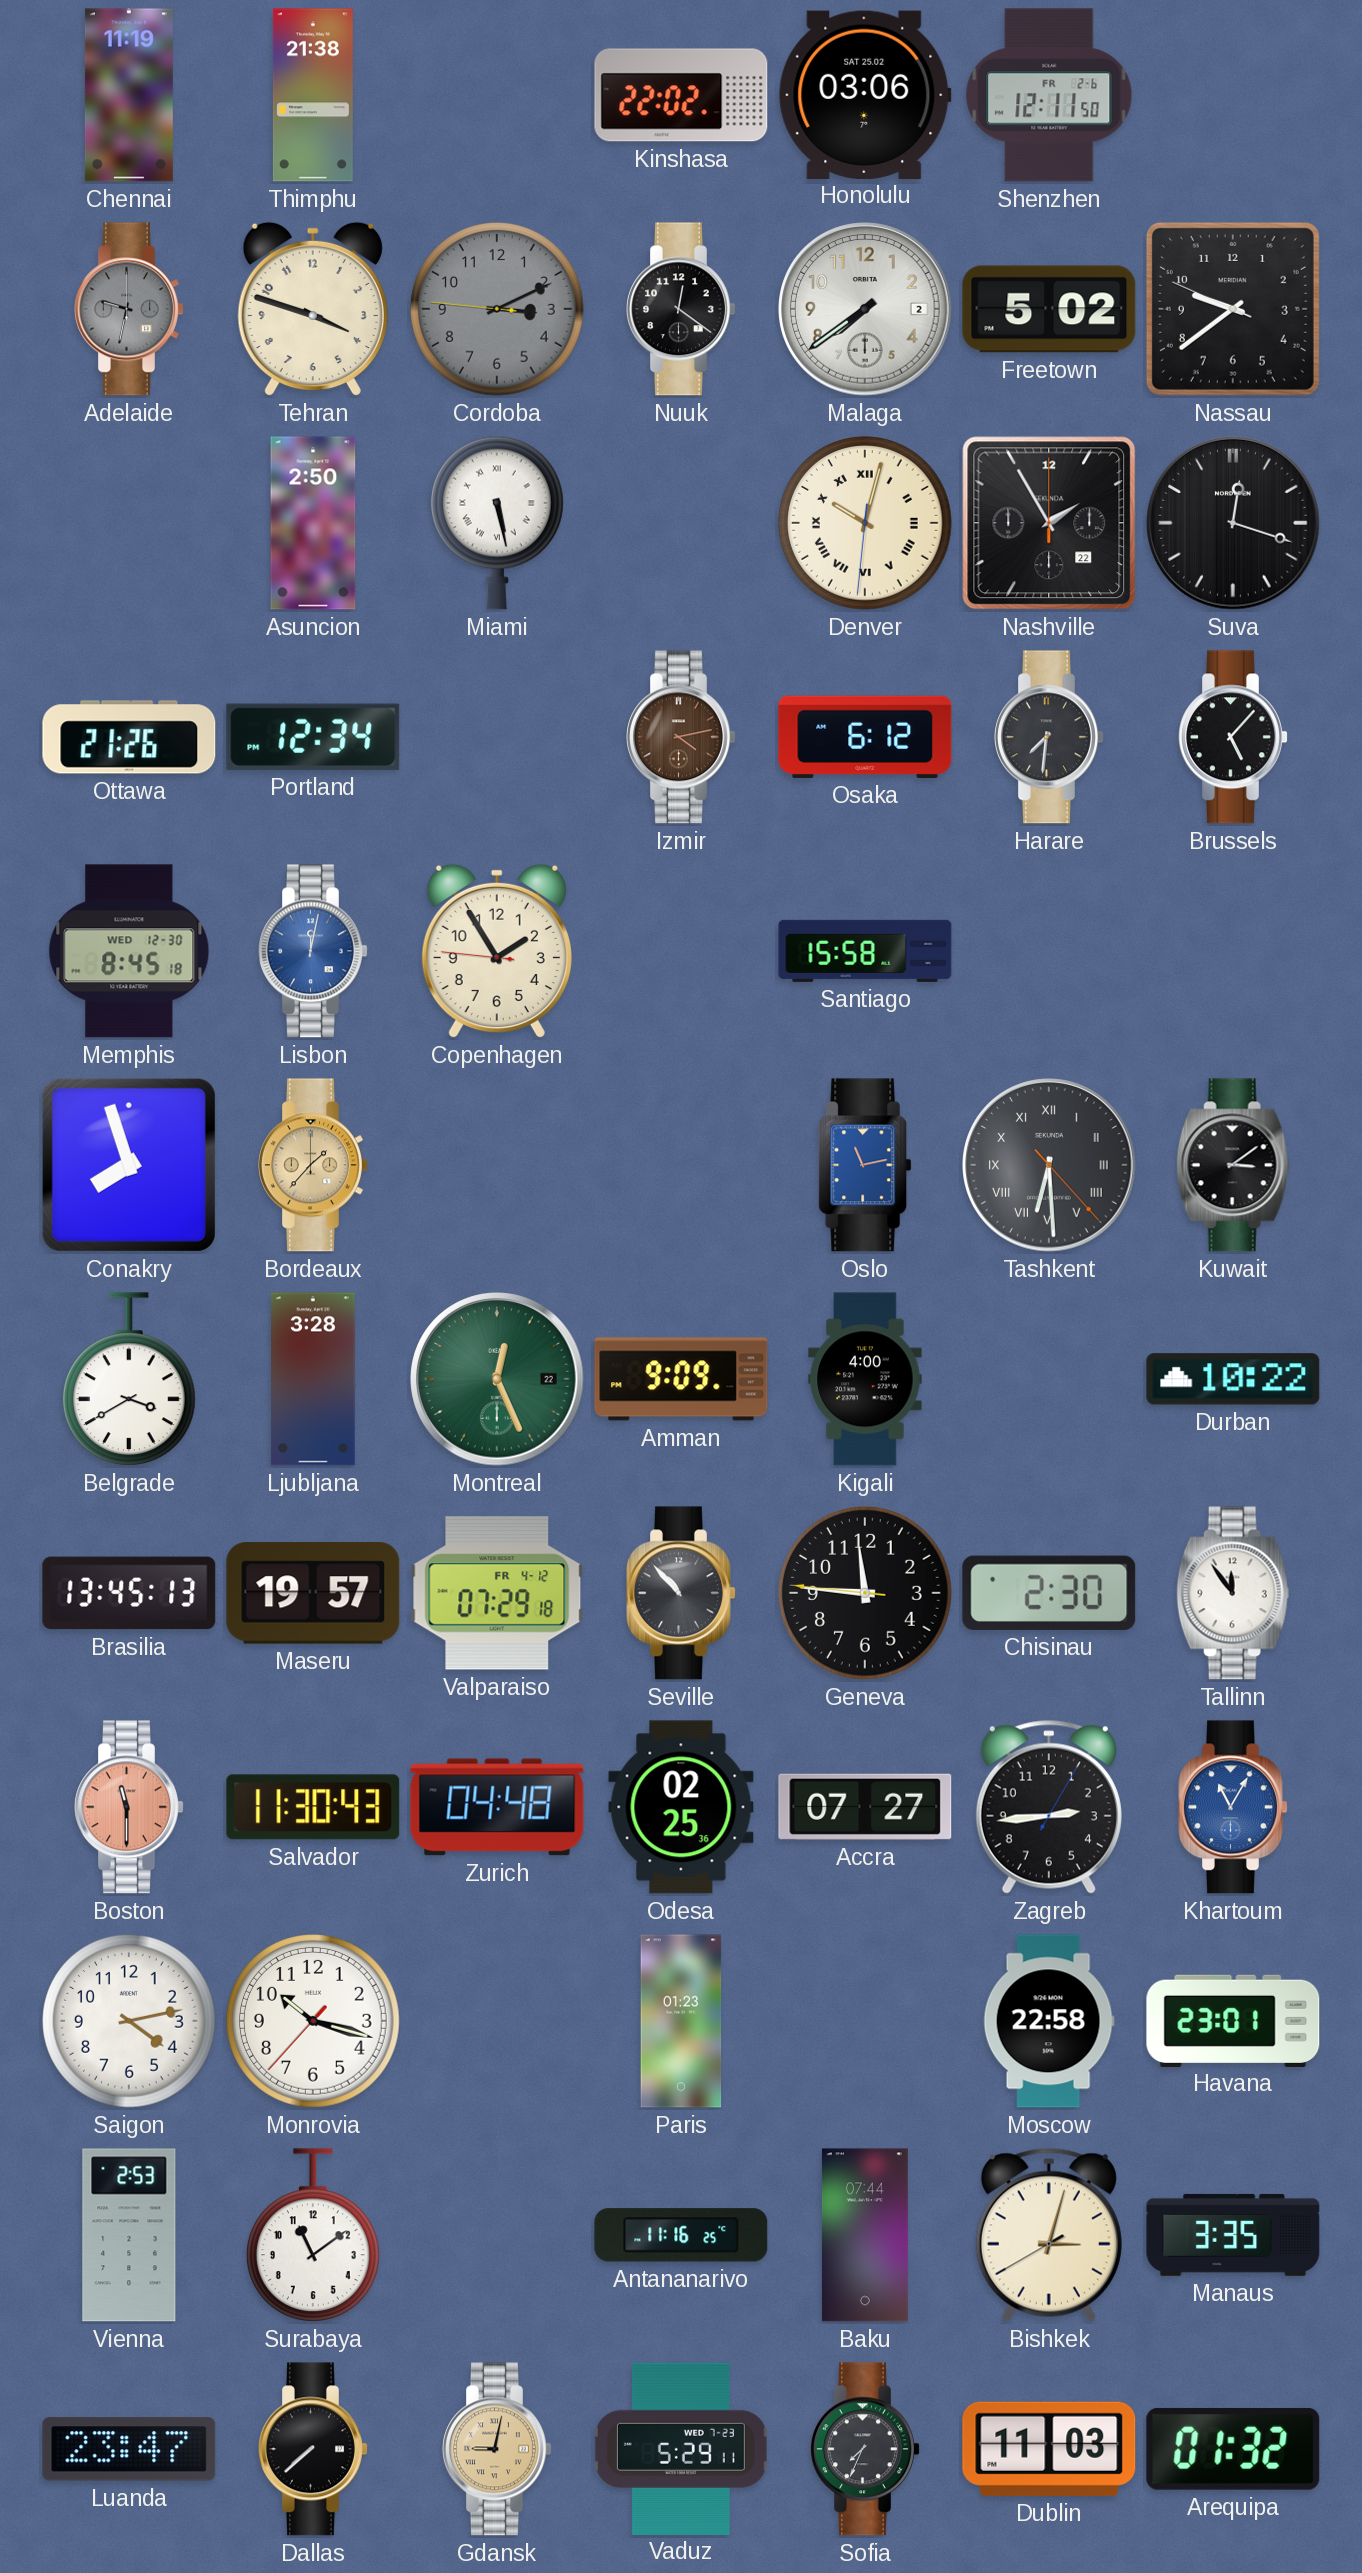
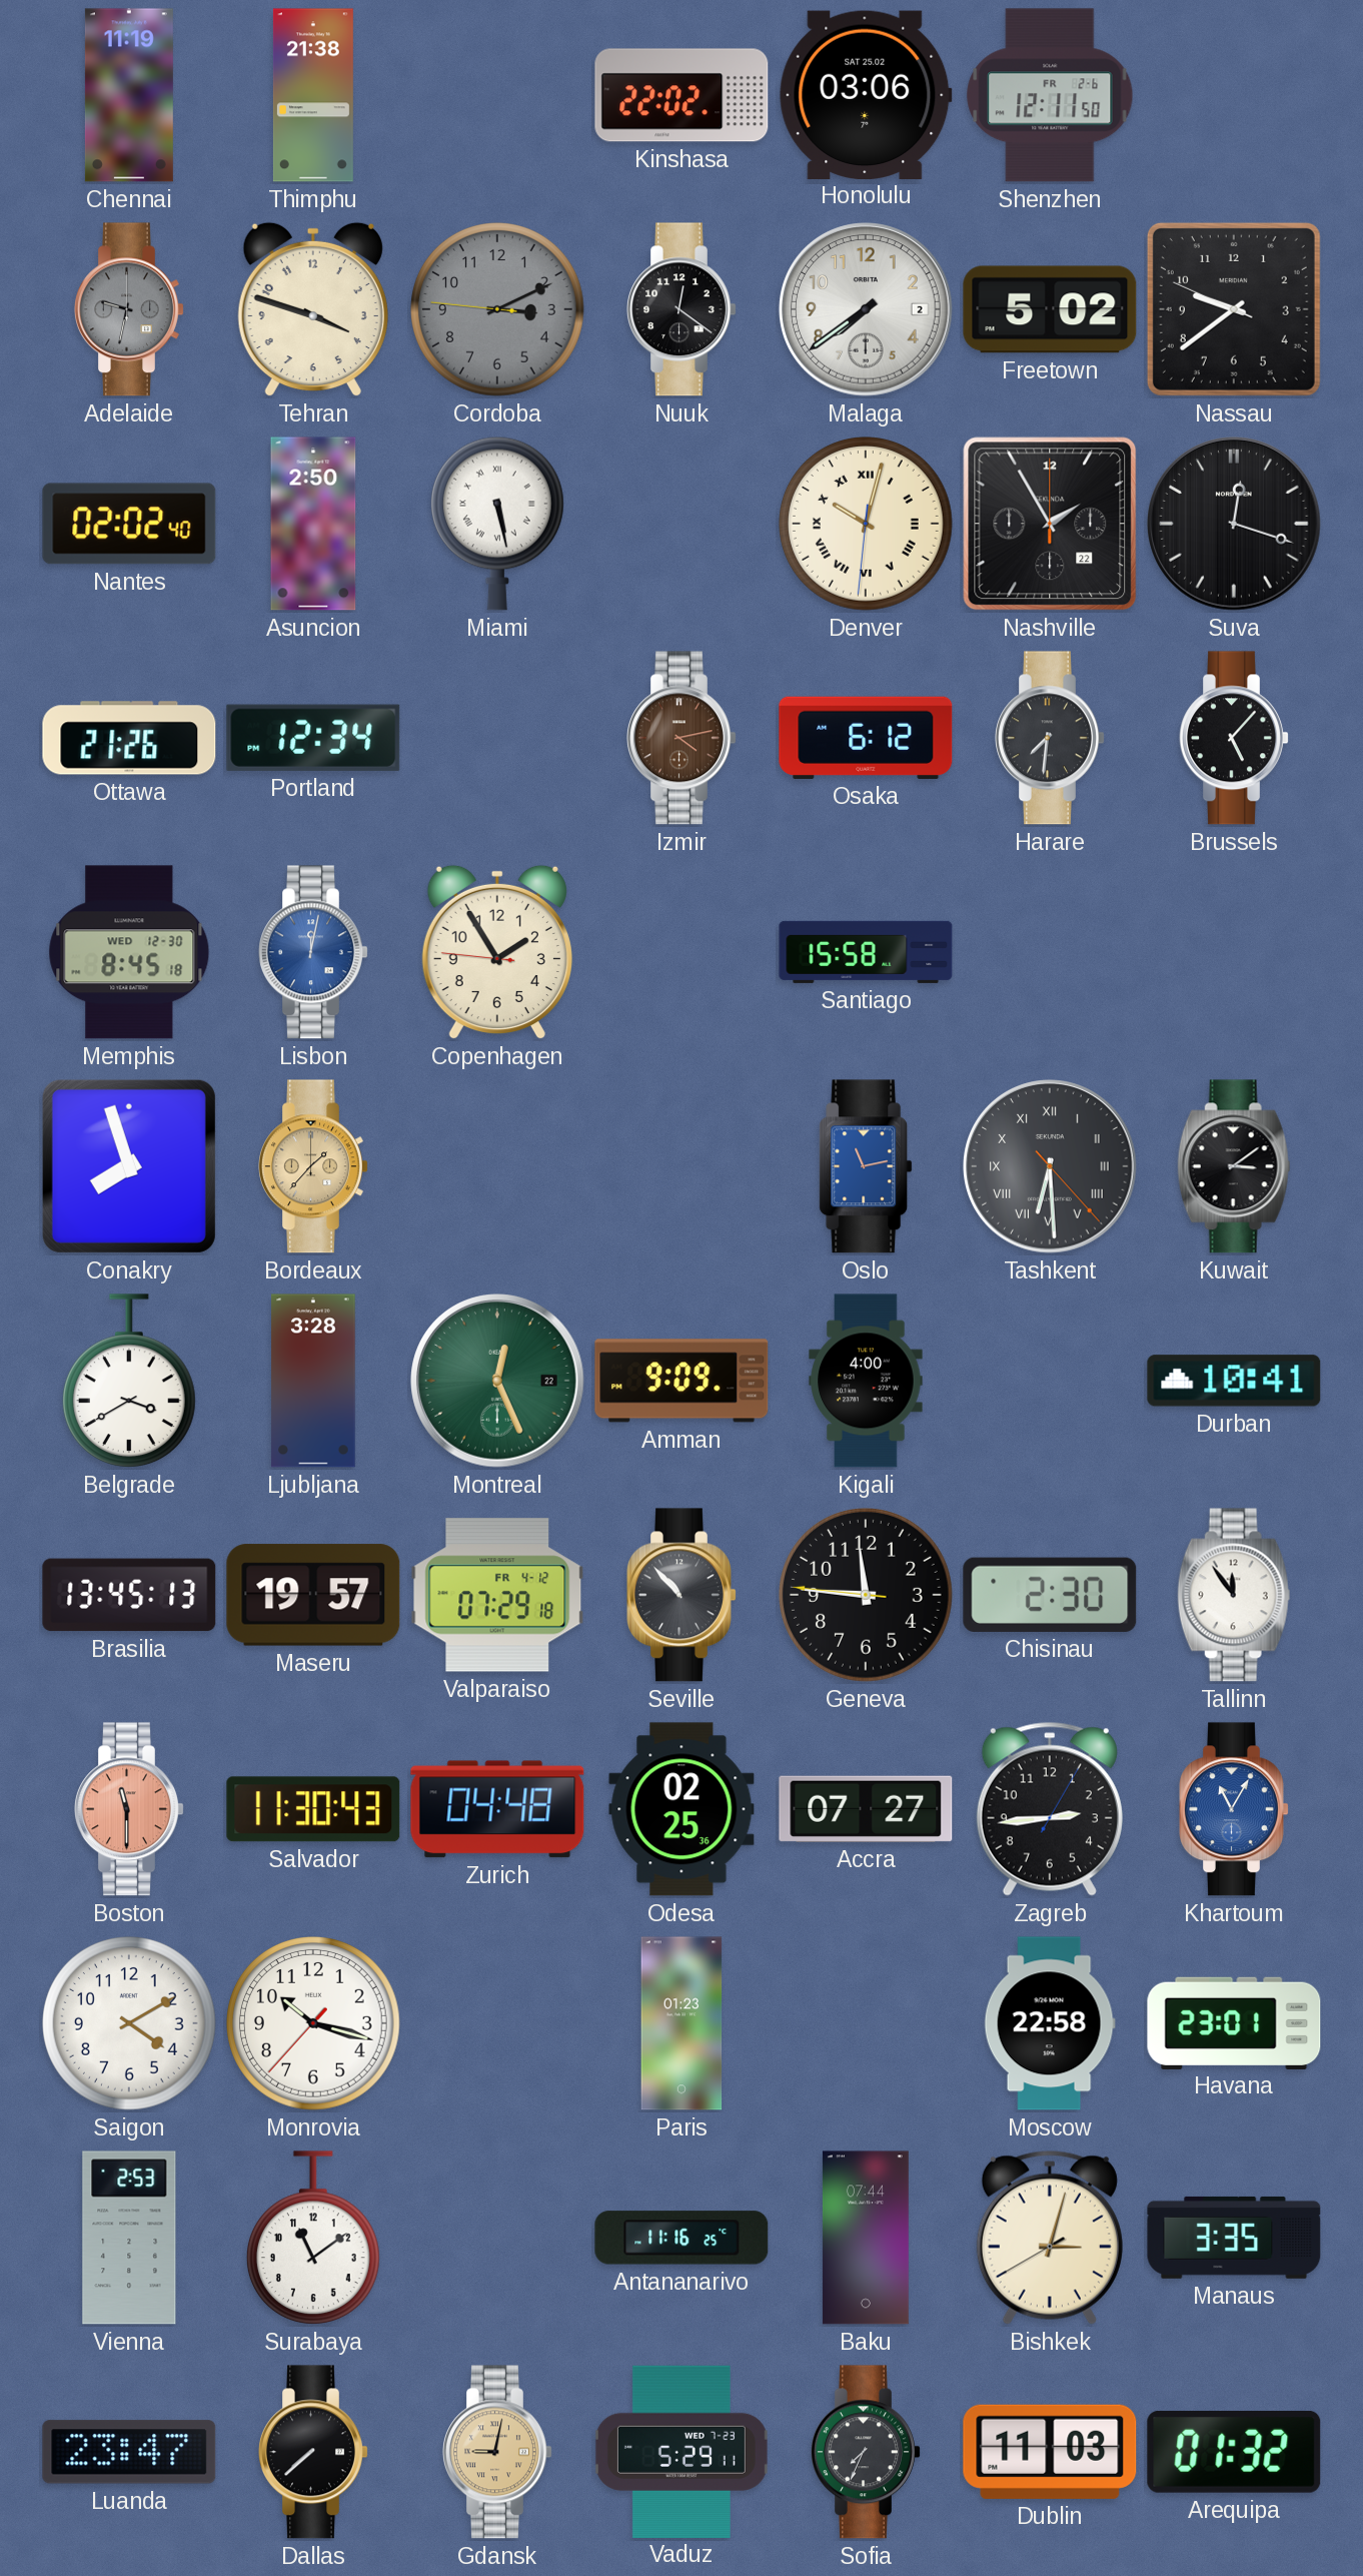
Nantes: none -> 02:02 (129, 524)
Durban: 10:22 -> 10:41 (1234, 1381)
Saigon: 4:13 -> 4:10 (130, 2024)
